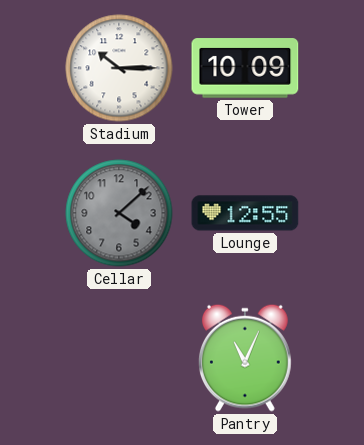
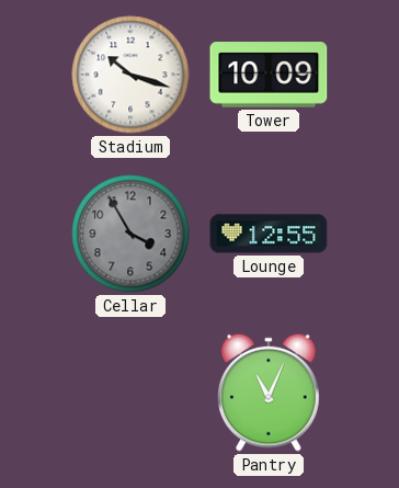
Stadium: 10:15 -> 10:18 (130, 75)
Cellar: 4:08 -> 3:55 (130, 234)
